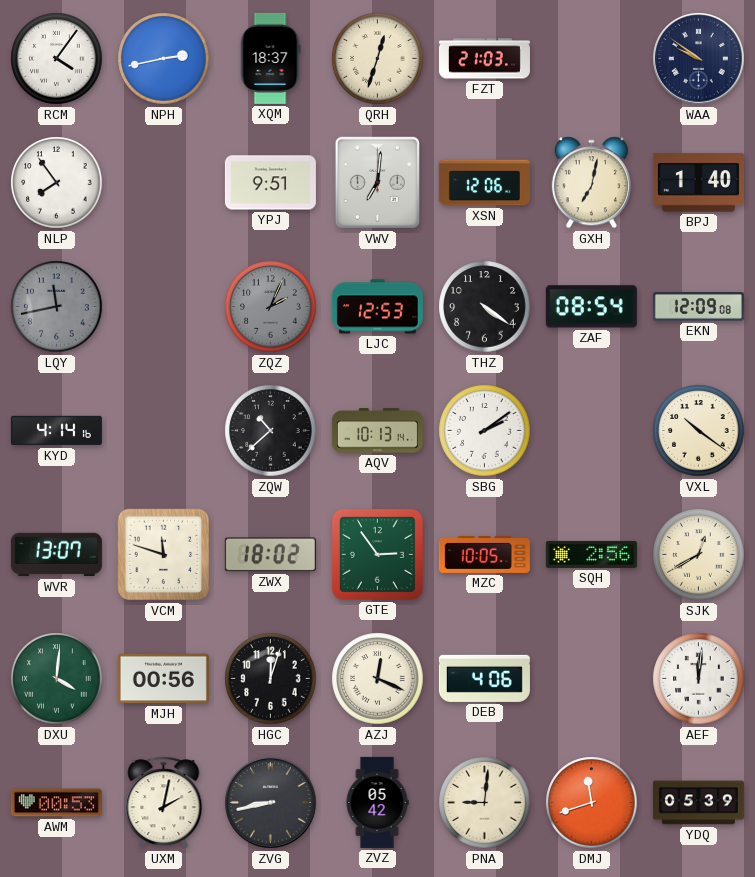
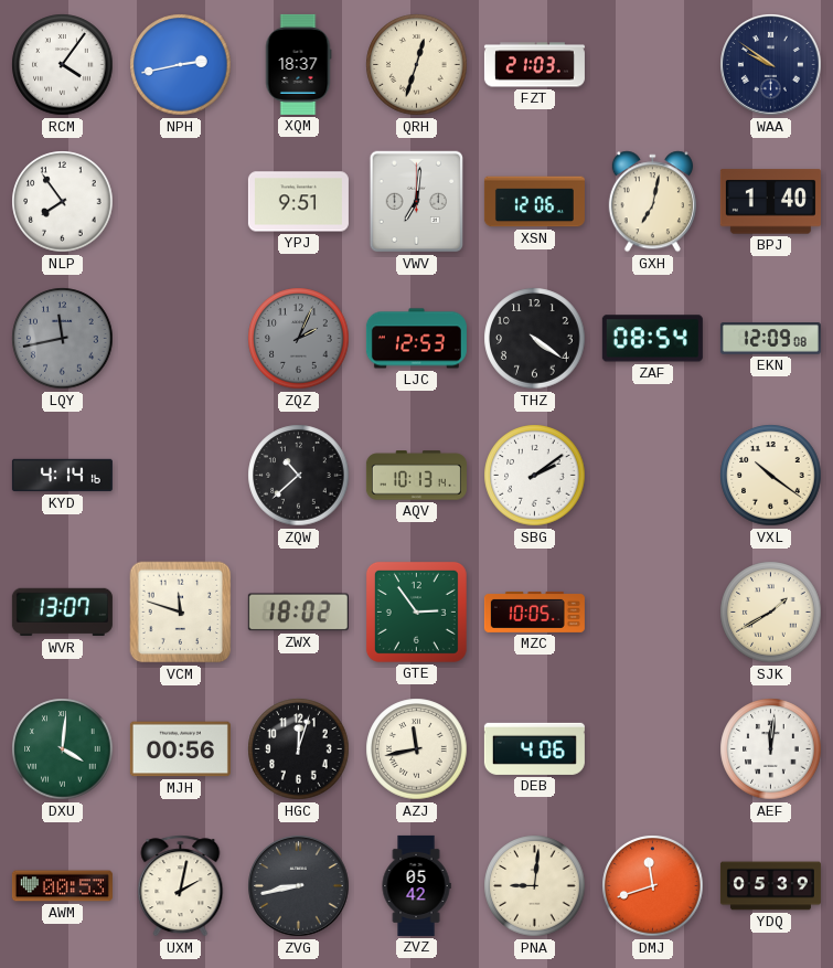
SQH: 2:56 -> none (591, 554)
SJK: 12:40 -> 1:40 (771, 613)
AZJ: 12:19 -> 11:43 (417, 749)
